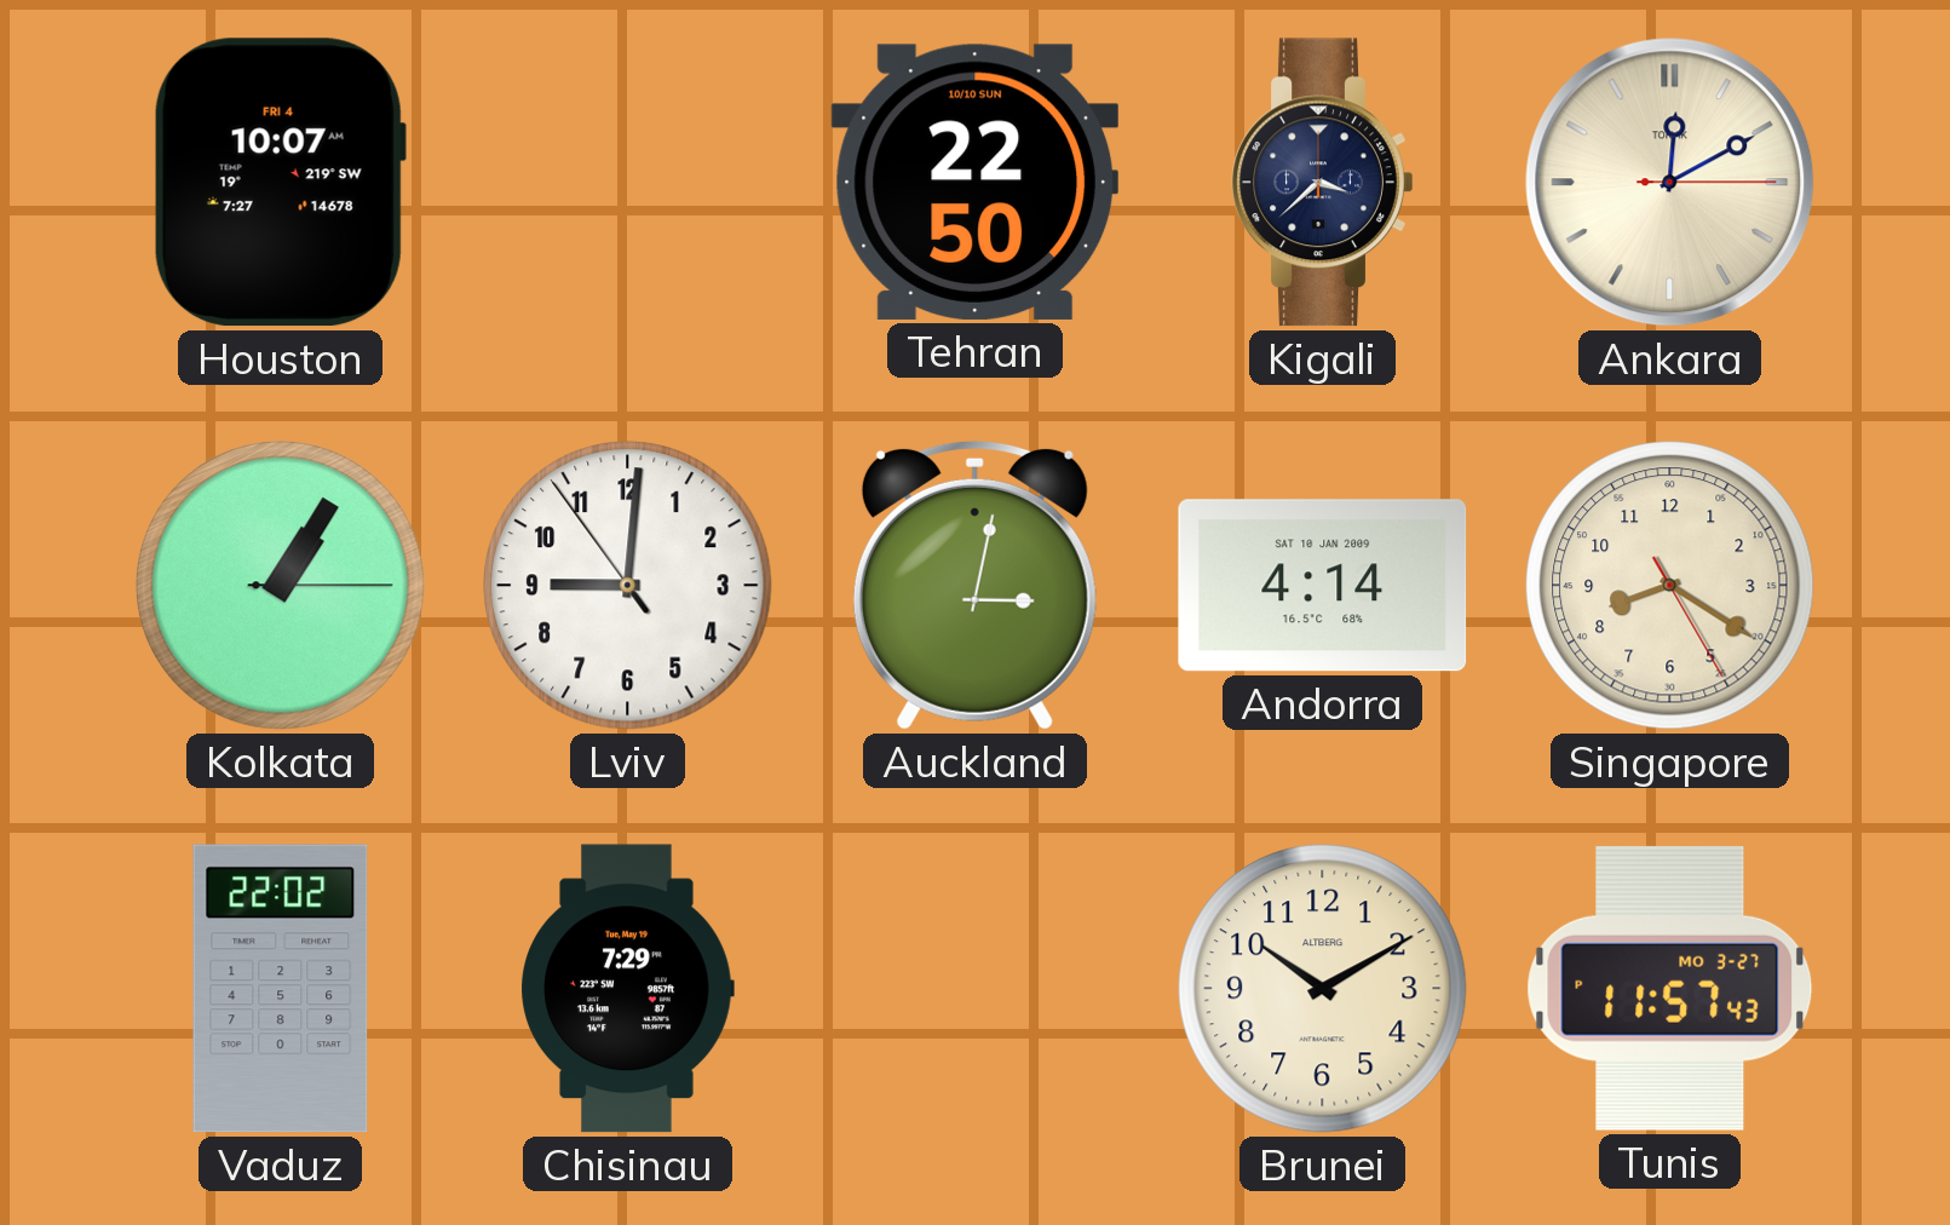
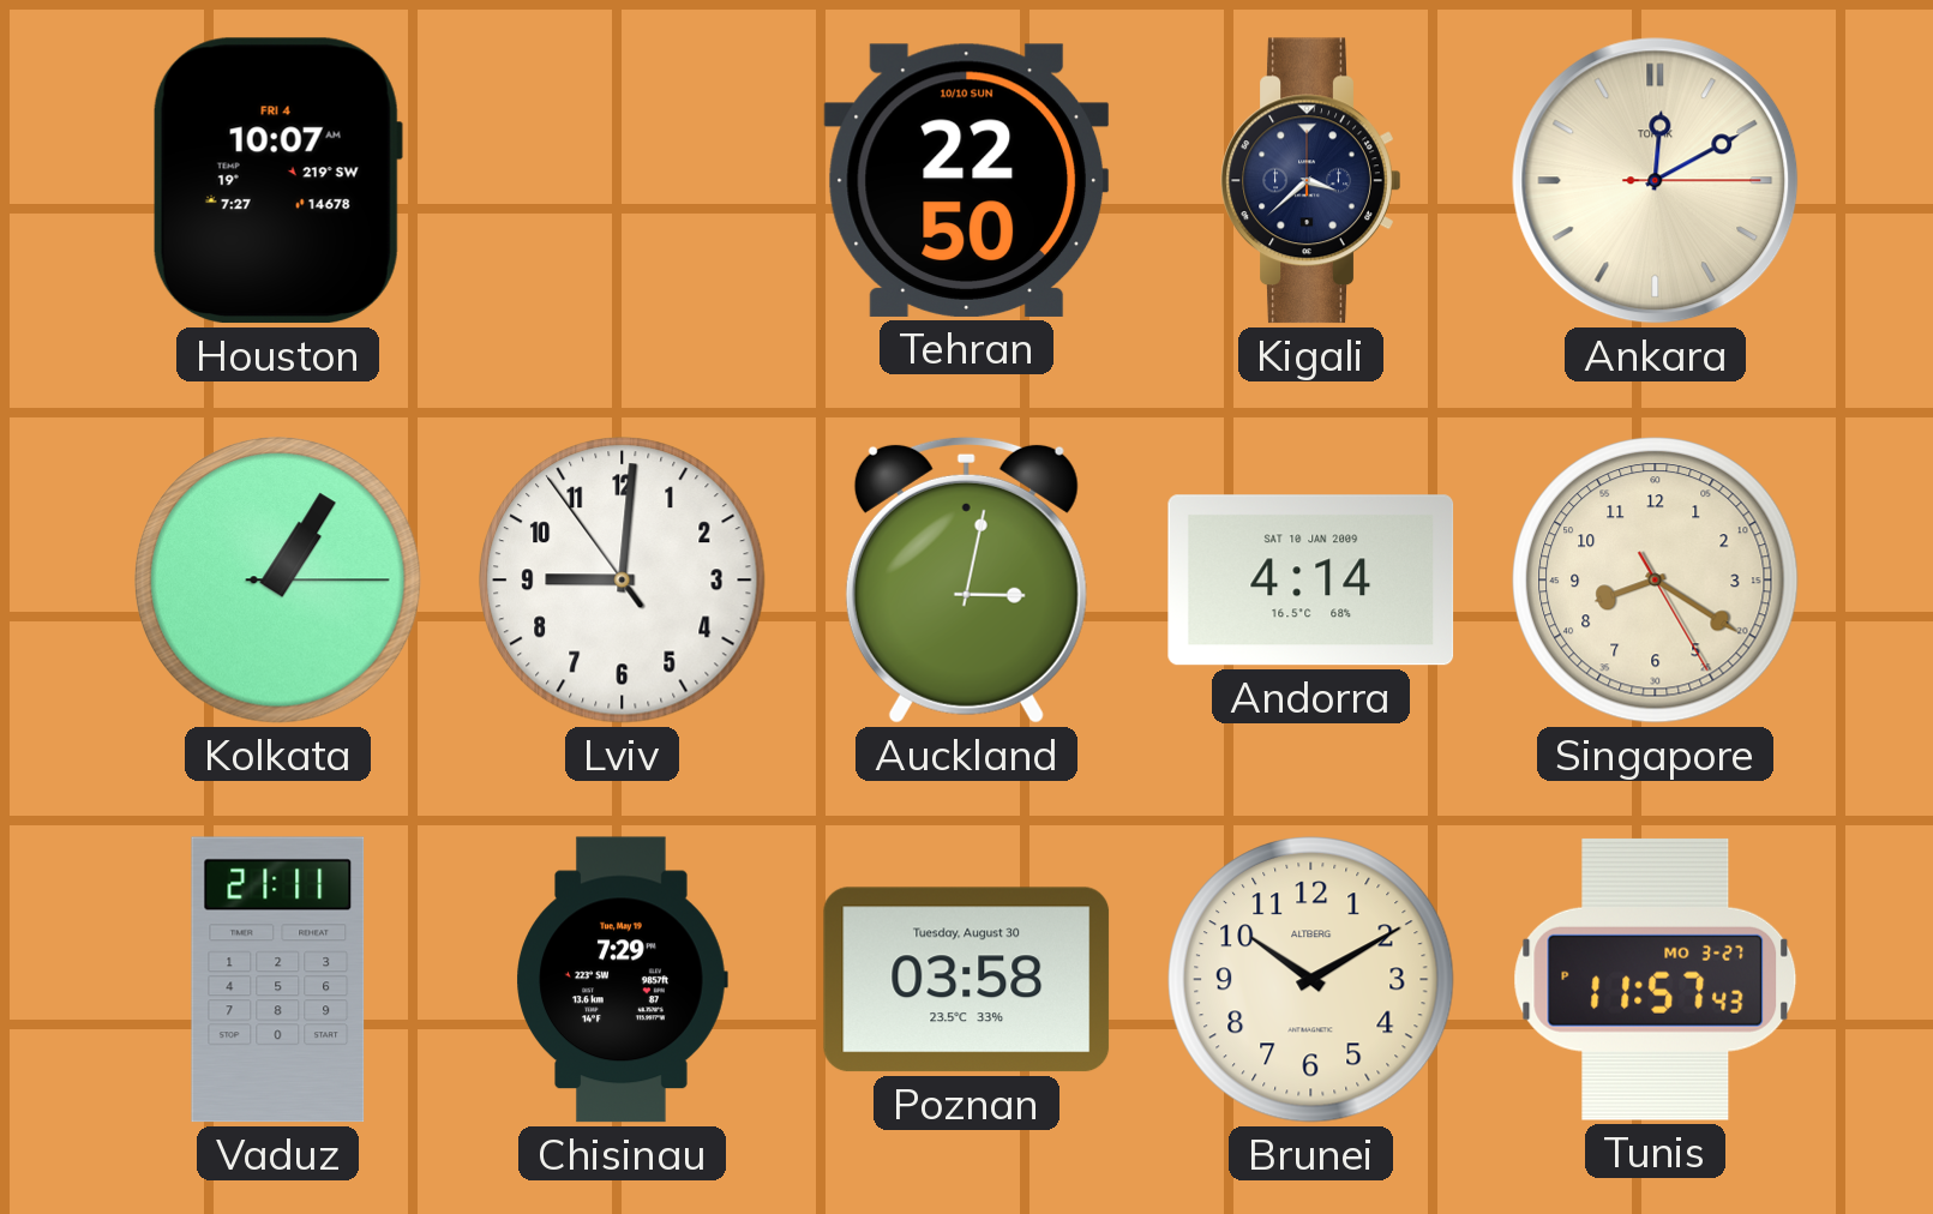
Vaduz: 22:02 -> 21:11 (278, 980)
Poznan: none -> 03:58 (967, 980)
